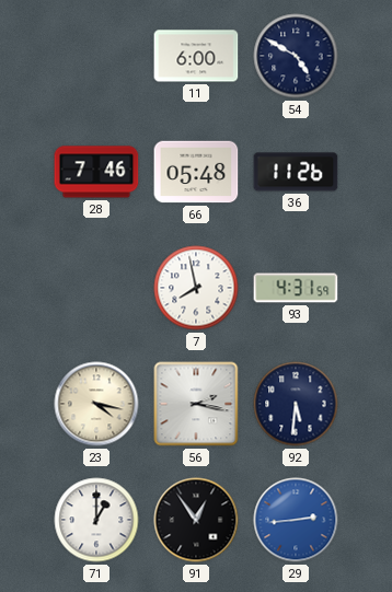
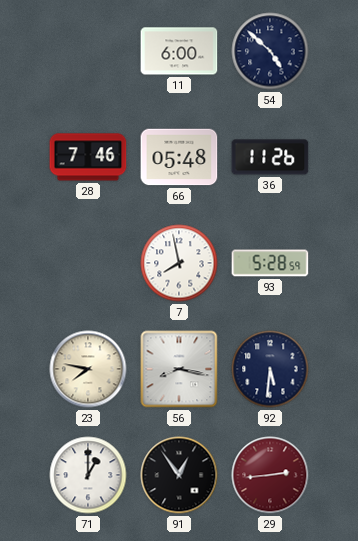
54: 4:50 -> 4:52 (270, 51)
93: 4:31 -> 5:28 (270, 263)
23: 4:17 -> 7:47 (88, 369)
56: 2:17 -> 8:17 (179, 369)
29 dial: blue -> burgundy (270, 475)
